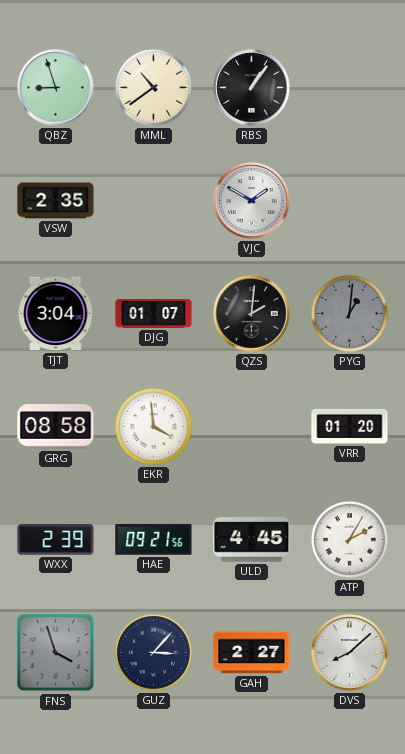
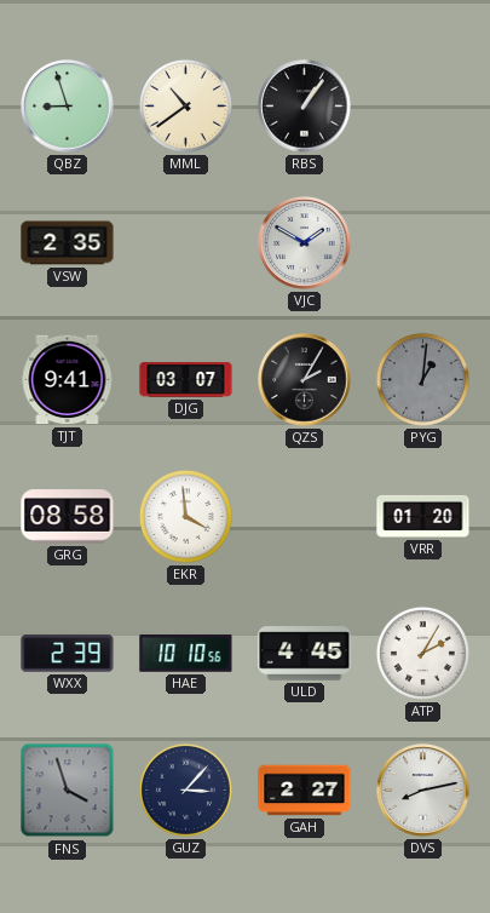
TJT: 3:04 -> 9:41 (68, 380)
DJG: 01:07 -> 03:07 (186, 380)
QZS: 2:01 -> 2:05 (305, 380)
HAE: 09:21 -> 10:10 (186, 654)
DVS: 8:08 -> 8:13 (423, 791)
